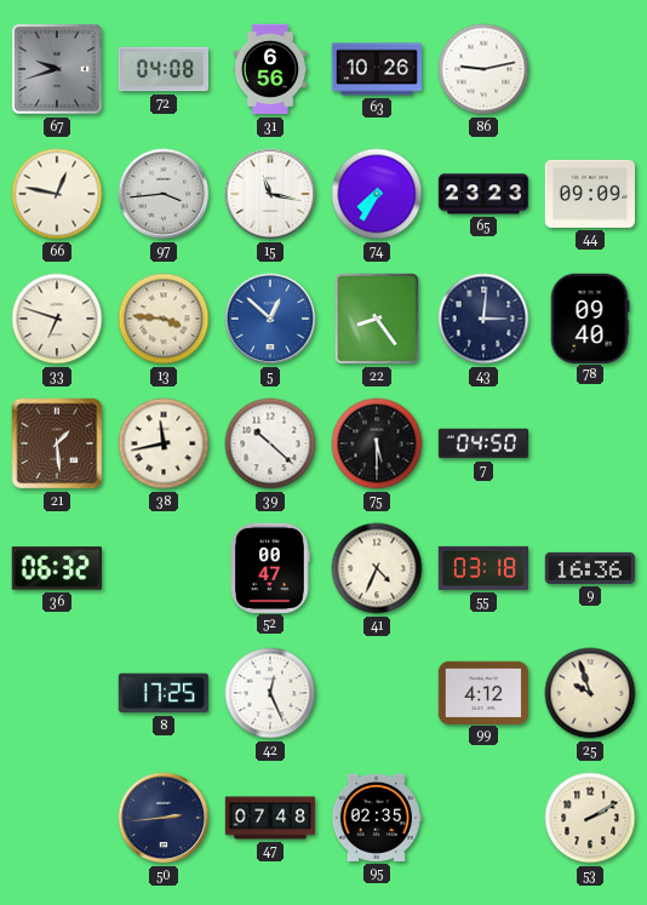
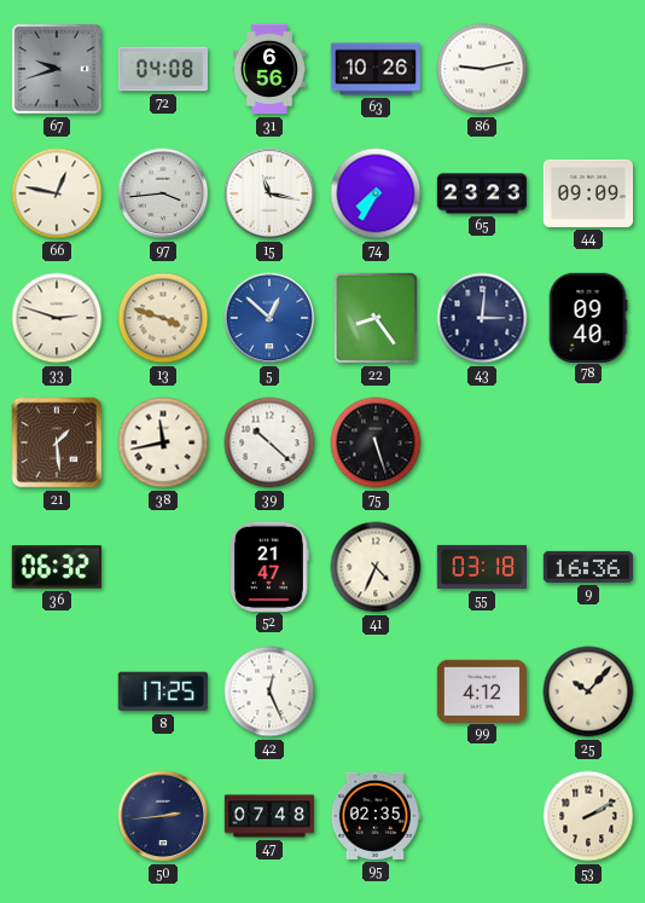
33: 6:48 -> 2:48 (57, 318)
13: 3:46 -> 3:48 (163, 318)
75: 5:30 -> 5:27 (376, 442)
7: 04:50 -> none (483, 443)
52: 00:47 -> 21:47 (271, 566)
25: 9:57 -> 10:07 (588, 691)
